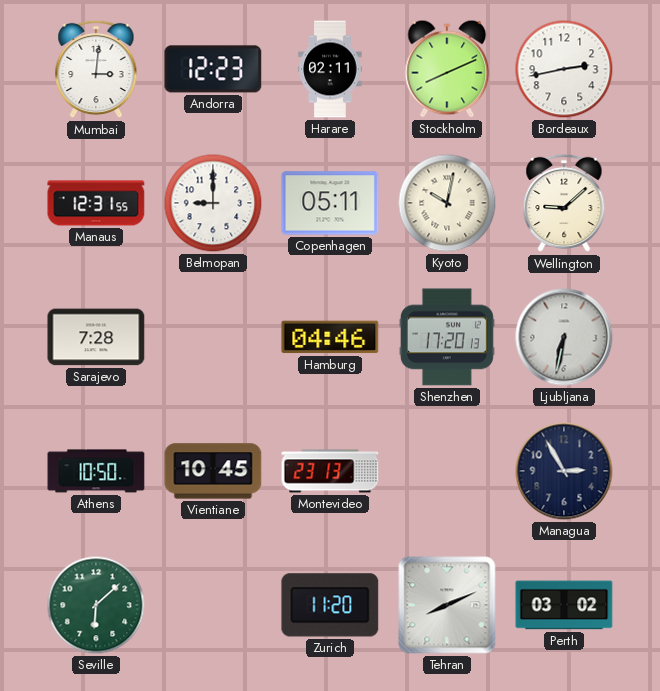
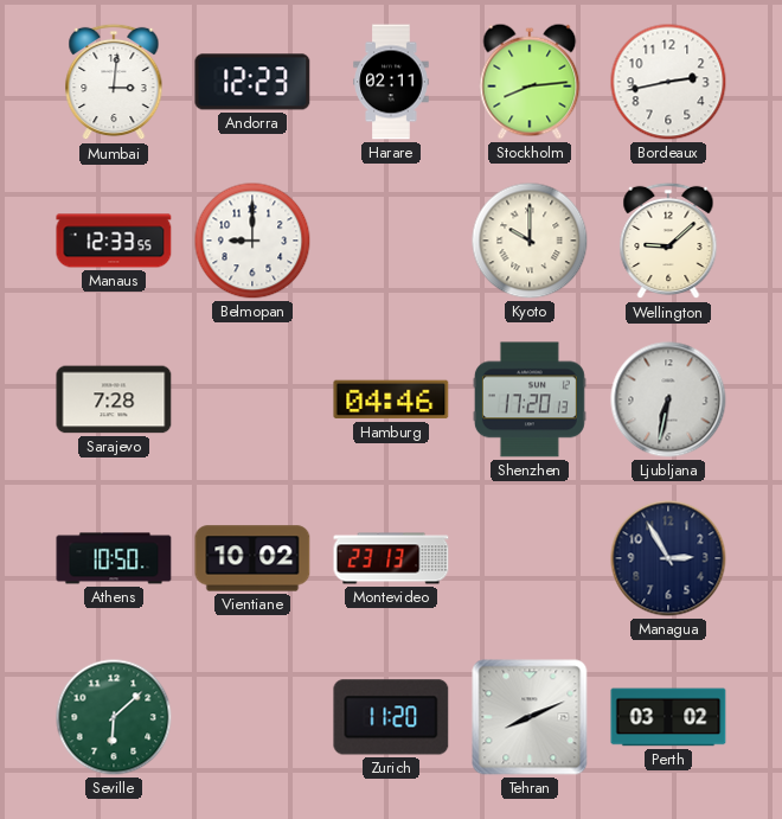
Stockholm: 8:11 -> 8:14 (530, 82)
Manaus: 12:31 -> 12:33 (114, 241)
Copenhagen: 05:11 -> none (330, 203)
Kyoto: 10:02 -> 10:00 (530, 241)
Vientiane: 10:45 -> 10:02 (252, 558)
